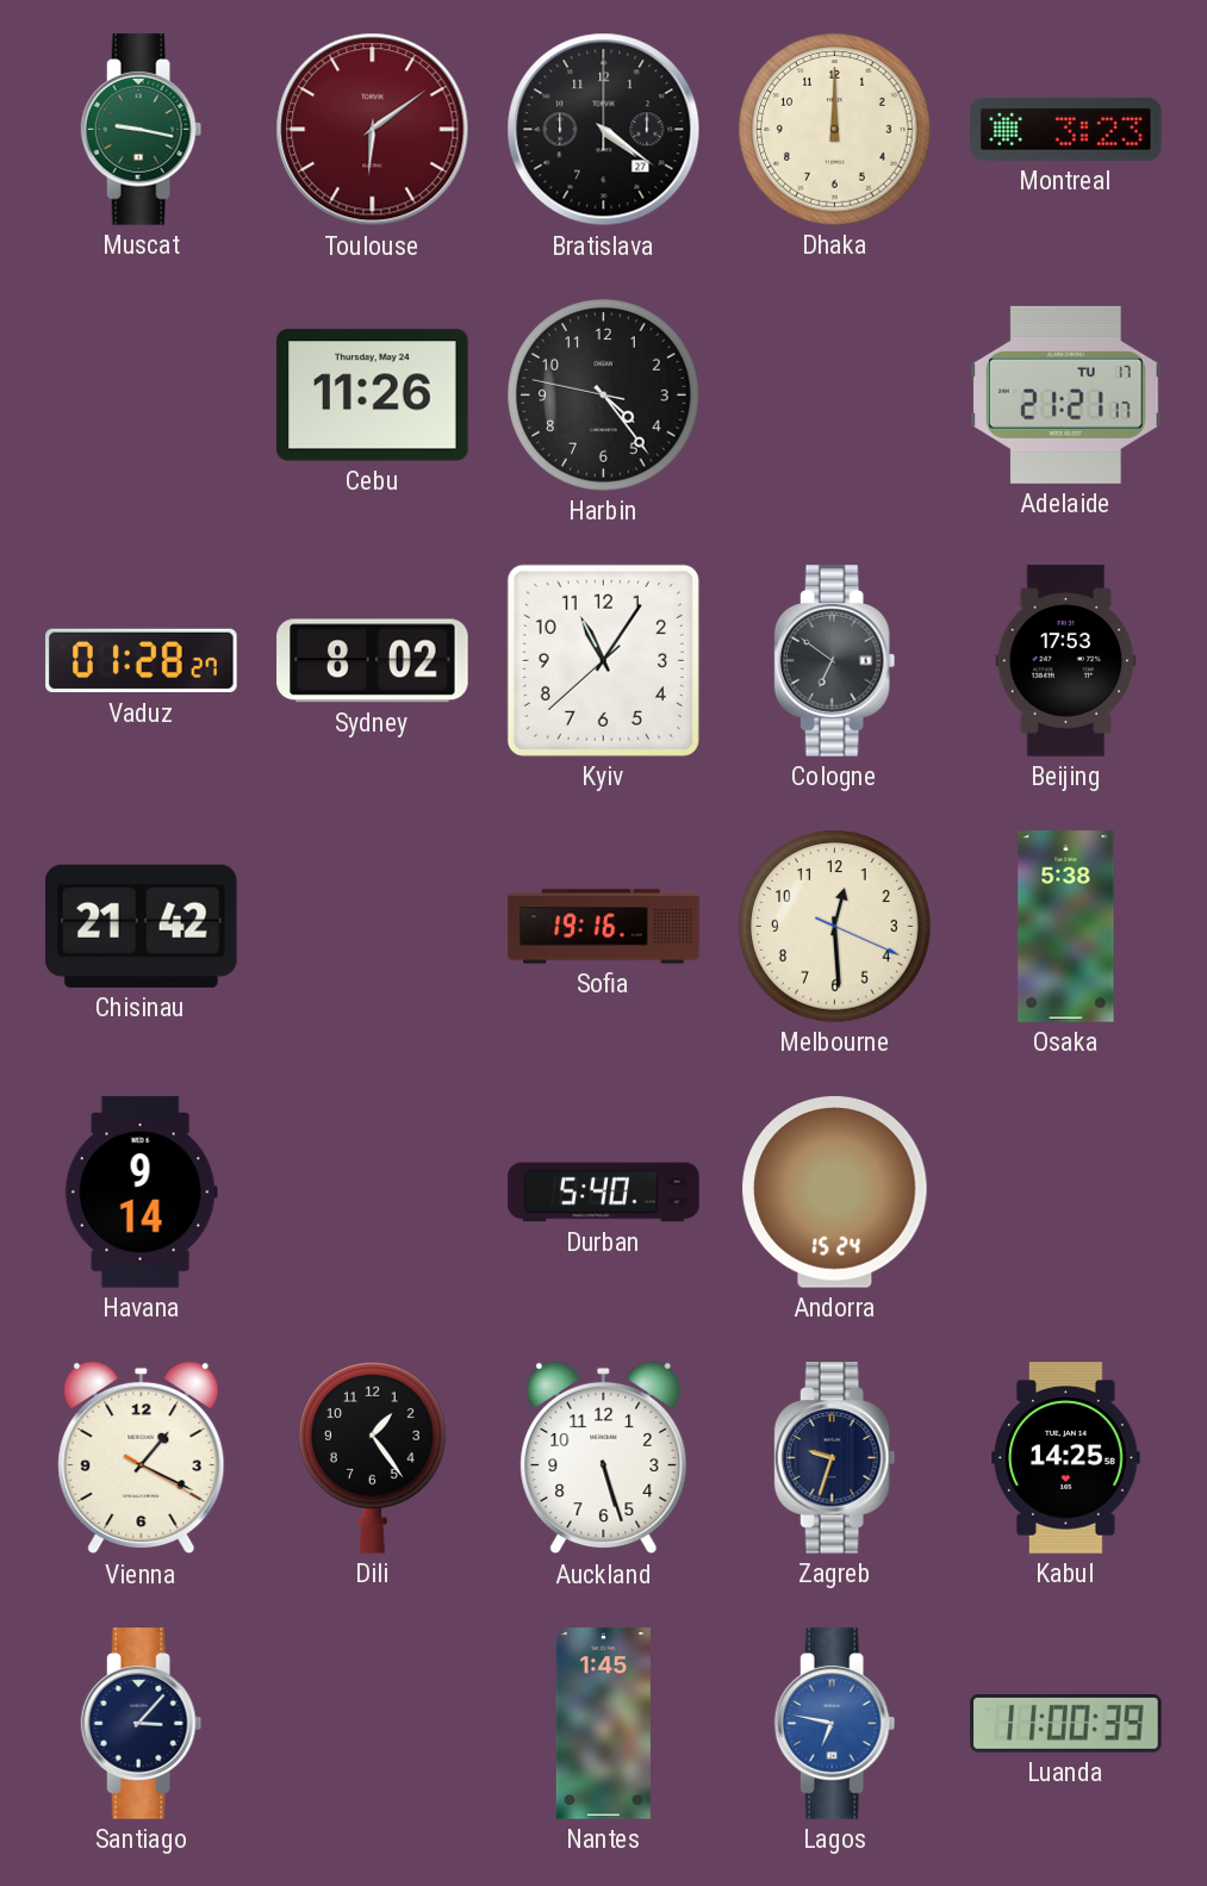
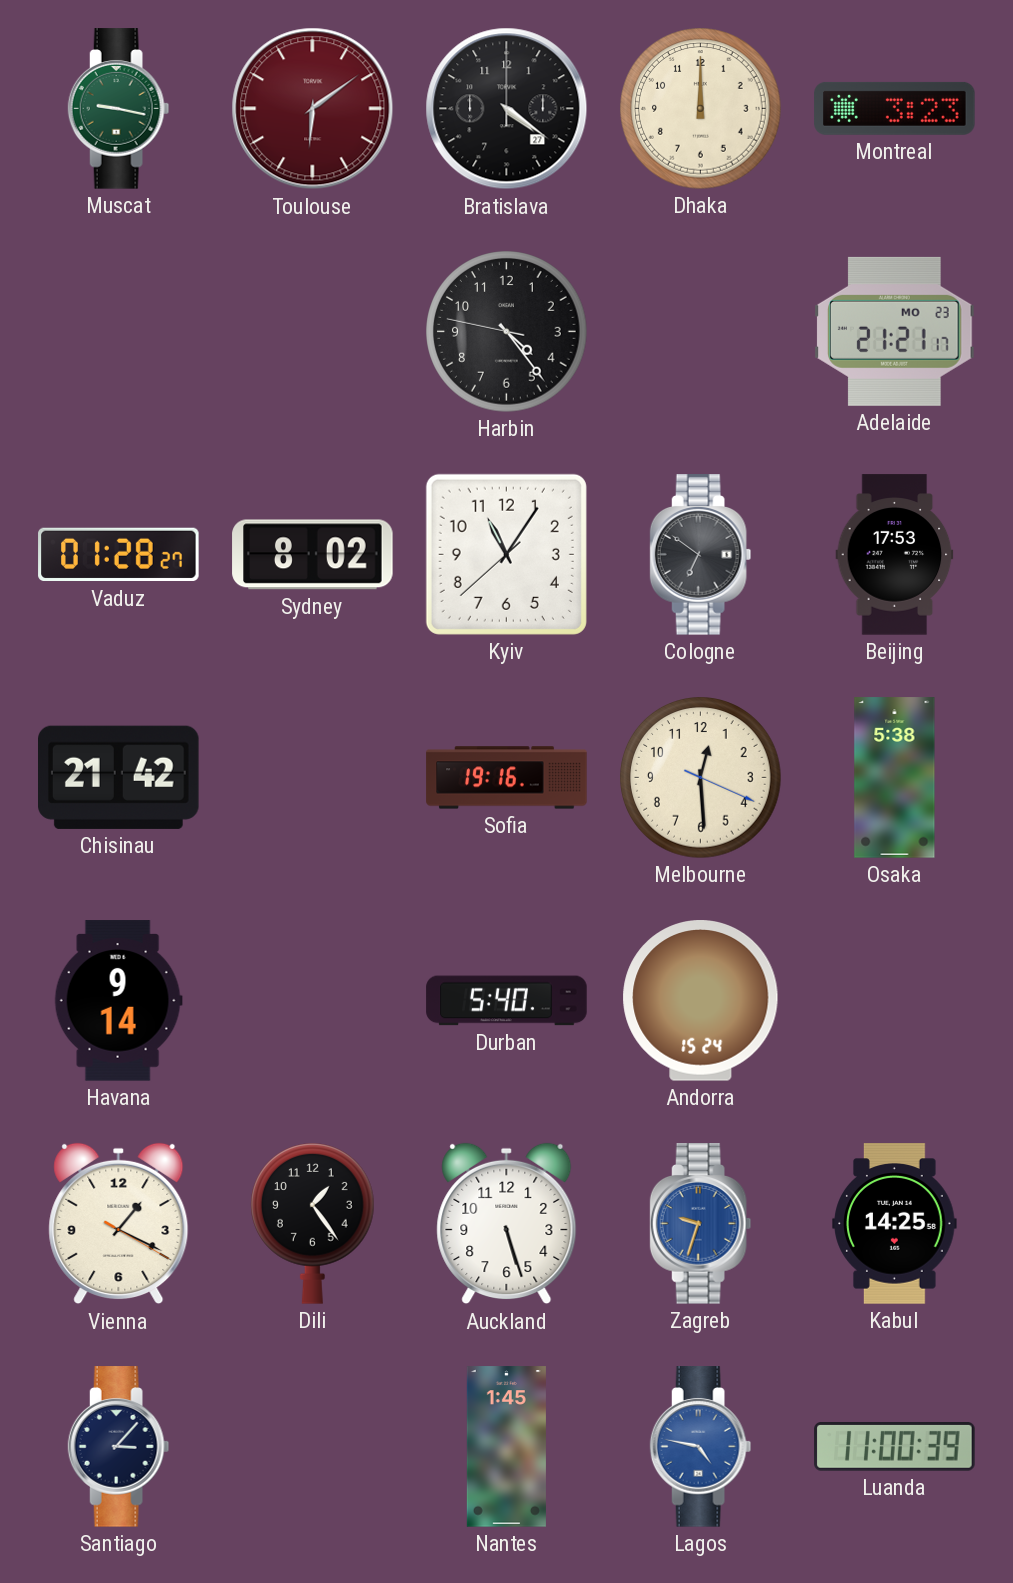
Cebu: 11:26 -> none (373, 396)
Adelaide date: TU 17 -> MO 23 (895, 331)
Zagreb dial: navy -> blue (701, 1224)
Lagos: 6:47 -> 4:47 (701, 1447)
